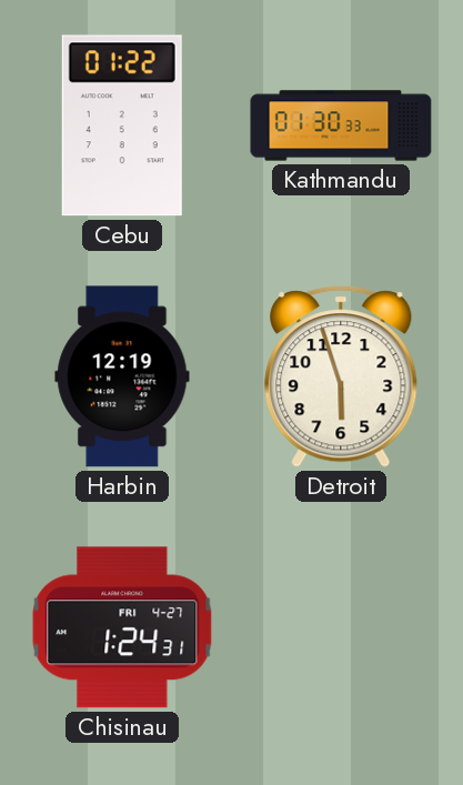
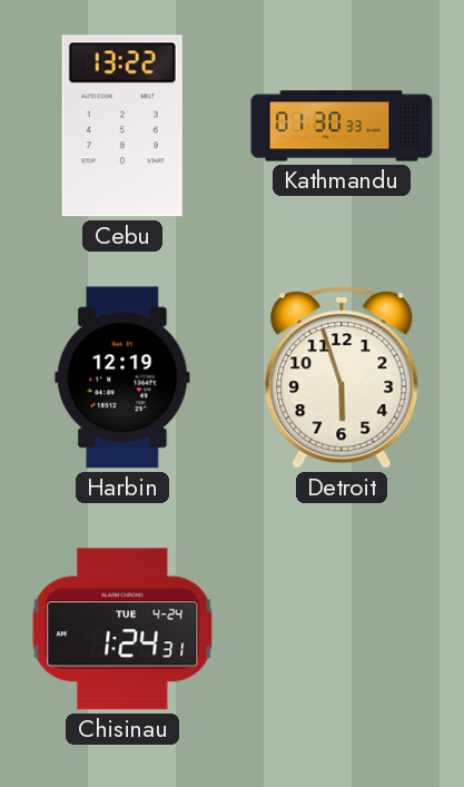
Cebu: 01:22 -> 13:22 (122, 126)
Chisinau date: FRI 4-27 -> TUE 4-24 (122, 629)
